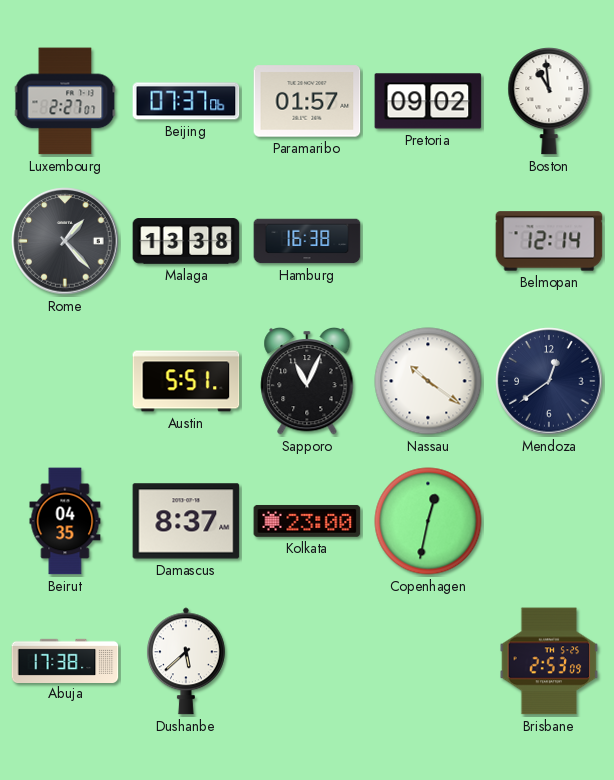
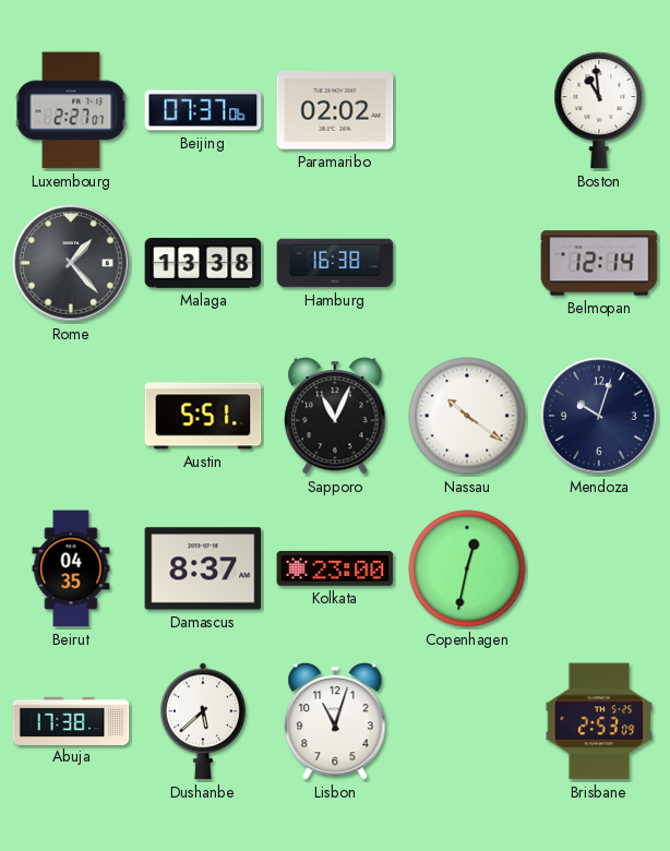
Paramaribo: 01:57 -> 02:02 (335, 110)
Pretoria: 09:02 -> none (428, 101)
Mendoza: 12:39 -> 10:03 (599, 416)
Lisbon: none -> 11:03 (335, 721)
